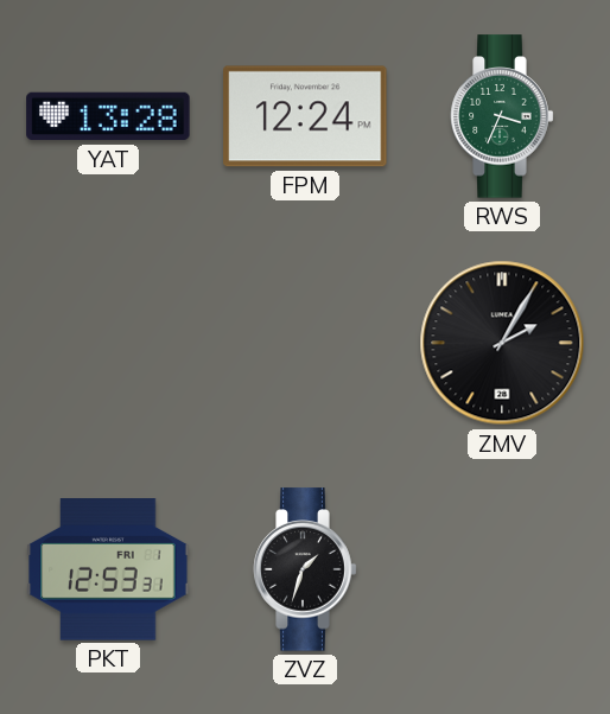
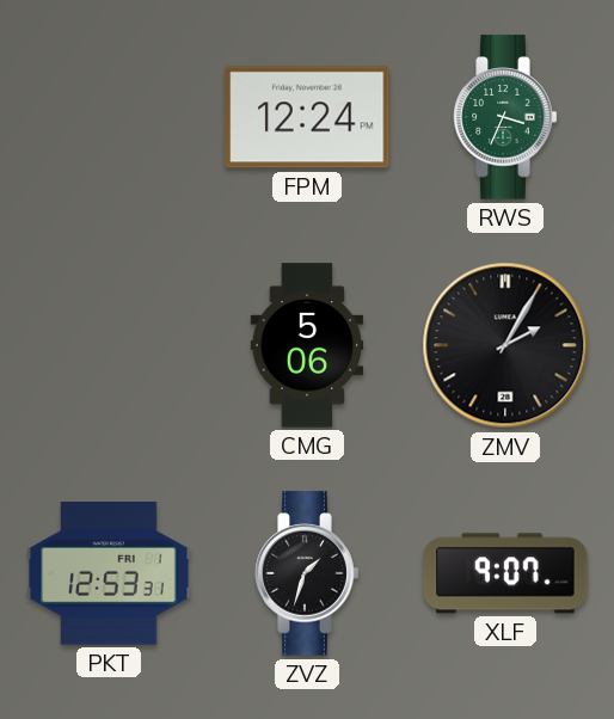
YAT: 13:28 -> none (108, 116)
CMG: none -> 5:06 (307, 345)
XLF: none -> 9:07 (505, 573)
